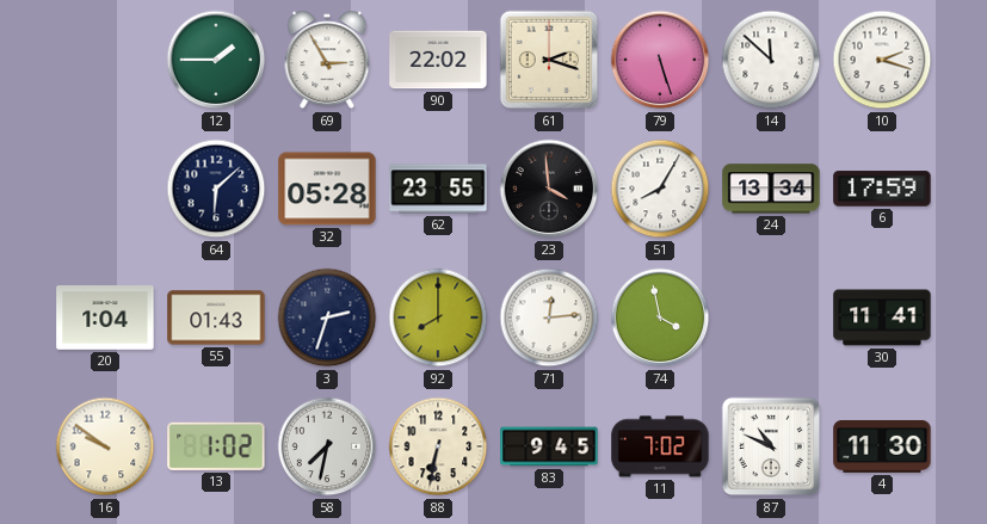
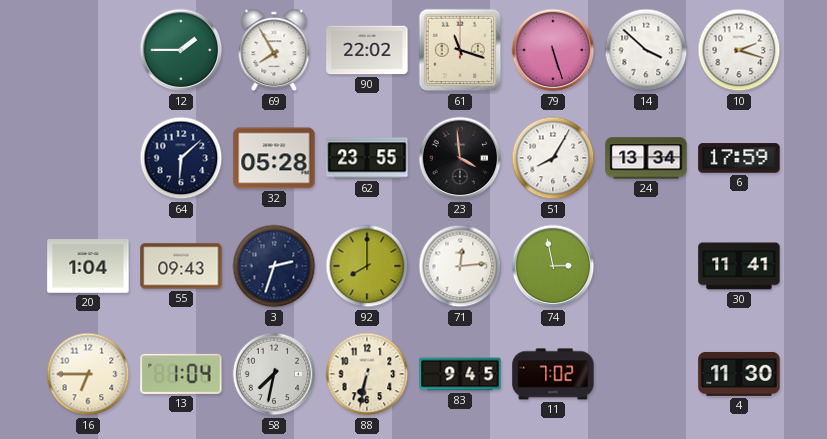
69: 2:55 -> 7:55 (274, 50)
61: 2:18 -> 11:18 (460, 50)
14: 11:52 -> 3:52 (646, 50)
55: 01:43 -> 09:43 (181, 266)
74: 3:58 -> 2:58 (553, 266)
16: 9:51 -> 6:45 (88, 374)
13: 1:02 -> 1:04 (181, 374)
87: 10:49 -> none (771, 446)
